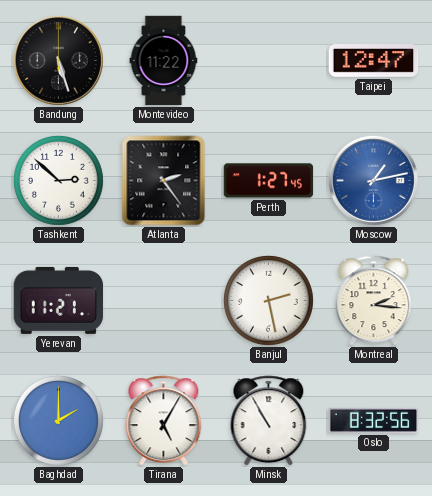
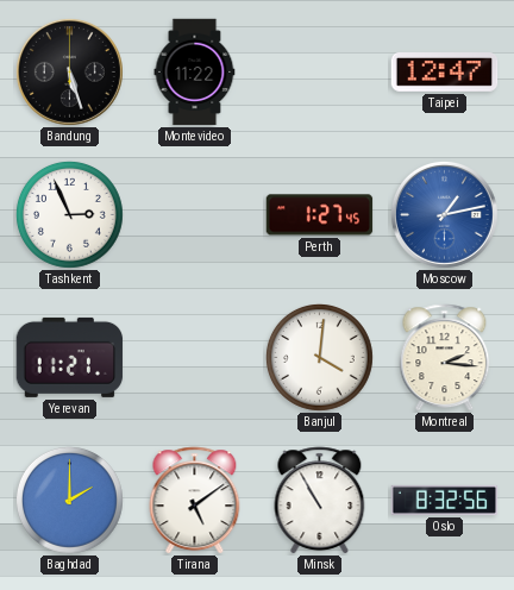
Tashkent: 2:52 -> 2:56 (69, 214)
Atlanta: 2:24 -> none (164, 181)
Banjul: 2:28 -> 4:01 (319, 357)
Tirana: 5:05 -> 5:09 (195, 501)
